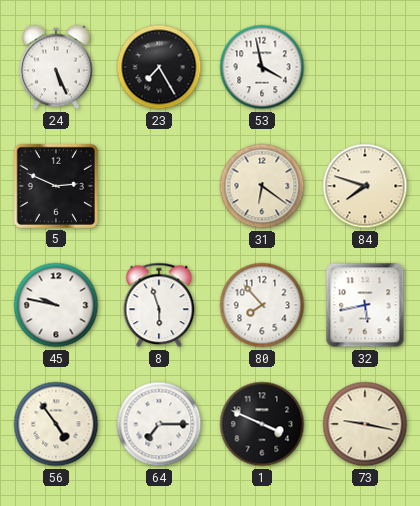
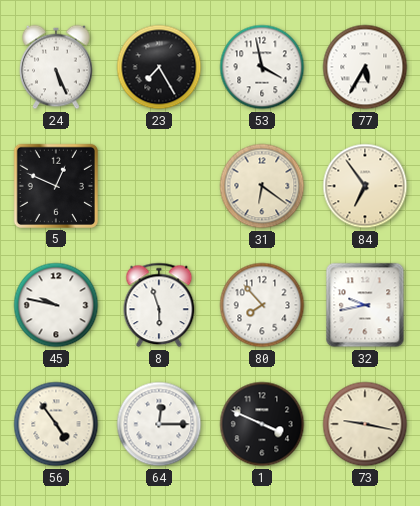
77: none -> 5:35 (365, 67)
5: 2:49 -> 12:49 (56, 186)
84: 7:48 -> 6:54 (365, 186)
32: 5:43 -> 9:43 (365, 305)
64: 7:15 -> 12:15 (159, 424)
